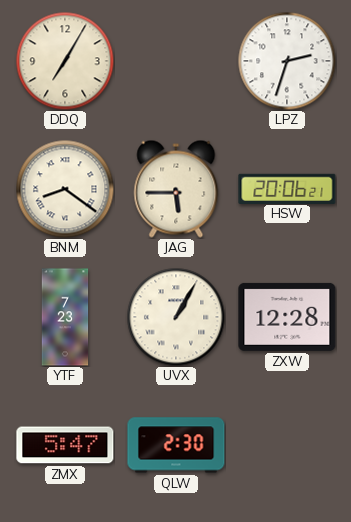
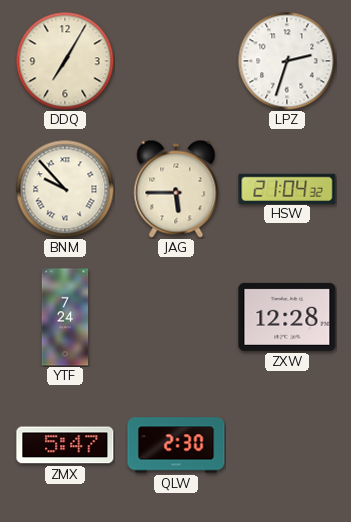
BNM: 8:21 -> 9:53 (65, 189)
HSW: 20:06 -> 21:04 (287, 188)
YTF: 7:23 -> 7:24 (65, 317)
UVX: 1:05 -> none (176, 317)
